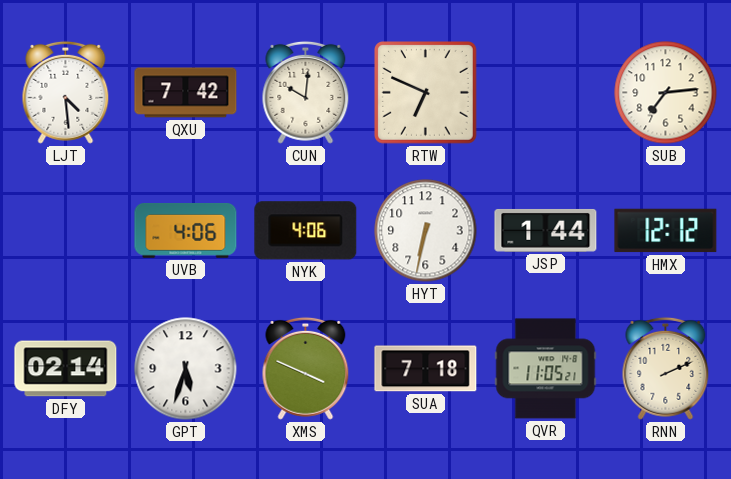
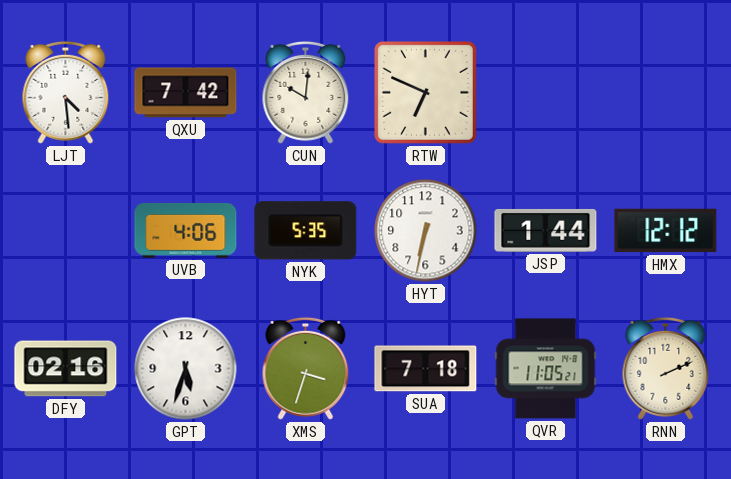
SUB: 7:14 -> none (666, 93)
NYK: 4:06 -> 5:35 (306, 231)
DFY: 02:14 -> 02:16 (66, 369)
XMS: 3:49 -> 3:33 (306, 368)
